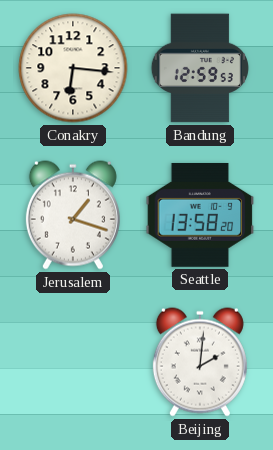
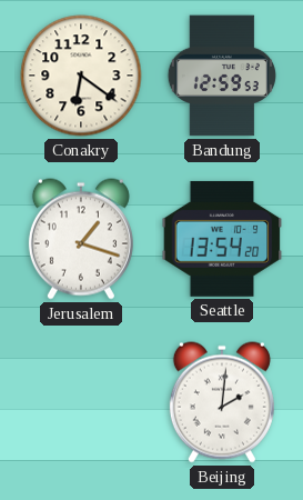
Conakry: 6:16 -> 6:21 (81, 76)
Seattle: 13:58 -> 13:54 (222, 239)
